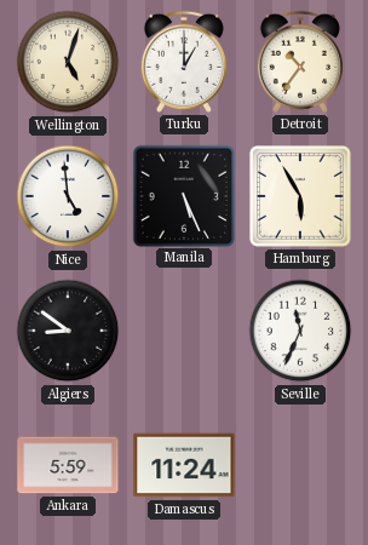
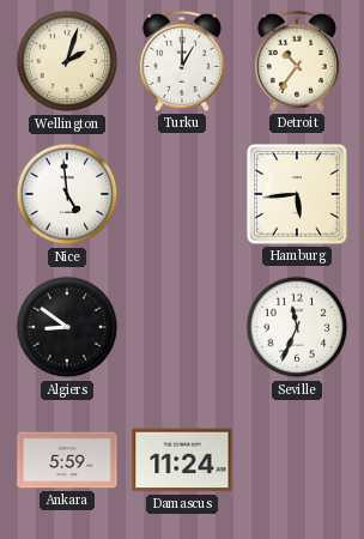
Wellington: 5:03 -> 2:03 (67, 61)
Manila: 5:26 -> none (183, 195)
Hamburg: 5:55 -> 5:44 (297, 194)
